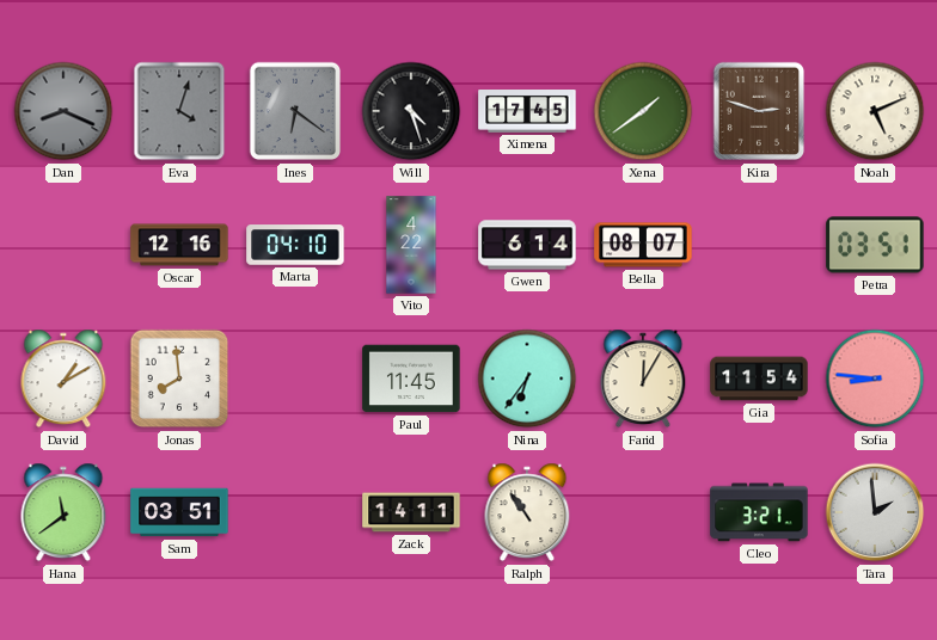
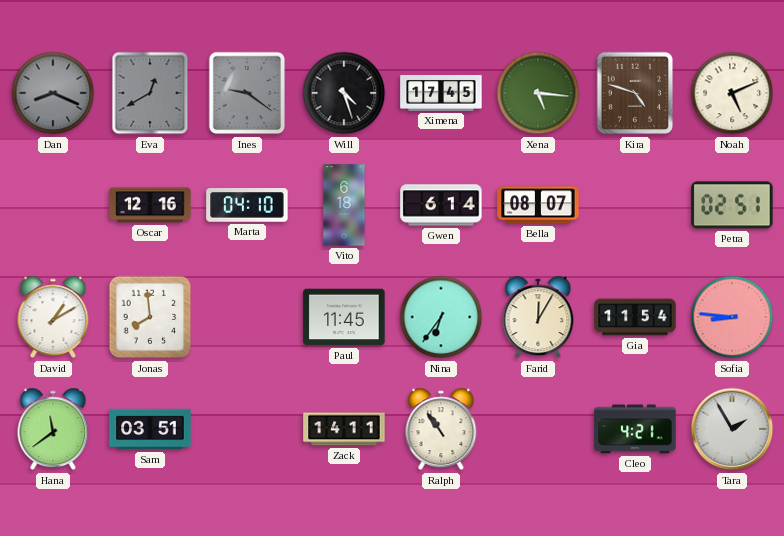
Eva: 4:03 -> 12:40 (150, 93)
Ines: 6:21 -> 9:21 (247, 93)
Xena: 1:39 -> 5:16 (538, 93)
Kira: 2:48 -> 4:48 (635, 93)
Vito: 4:22 -> 6:18 (344, 205)
Petra: 03:51 -> 02:51 (732, 205)
Cleo: 3:21 -> 4:21 (635, 429)
Tara: 1:59 -> 1:55 (732, 429)
